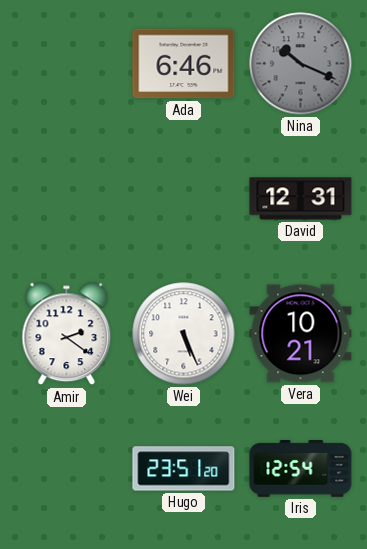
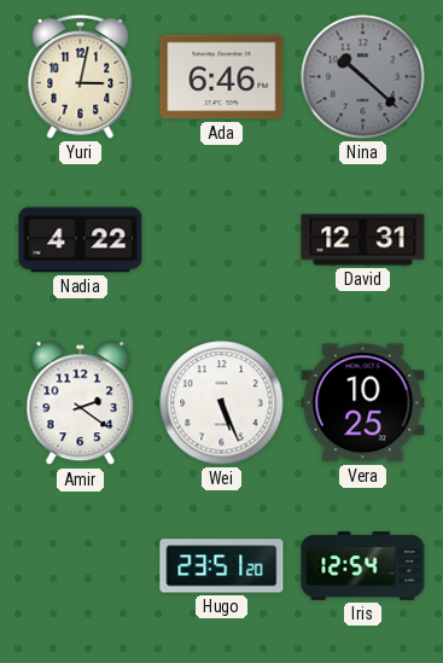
Yuri: none -> 3:02 (81, 76)
Nina: 10:19 -> 10:22 (363, 77)
Nadia: none -> 4:22 (81, 240)
Vera: 10:21 -> 10:25 (363, 403)
